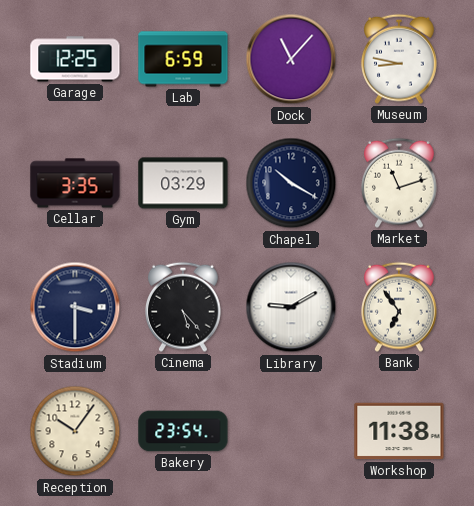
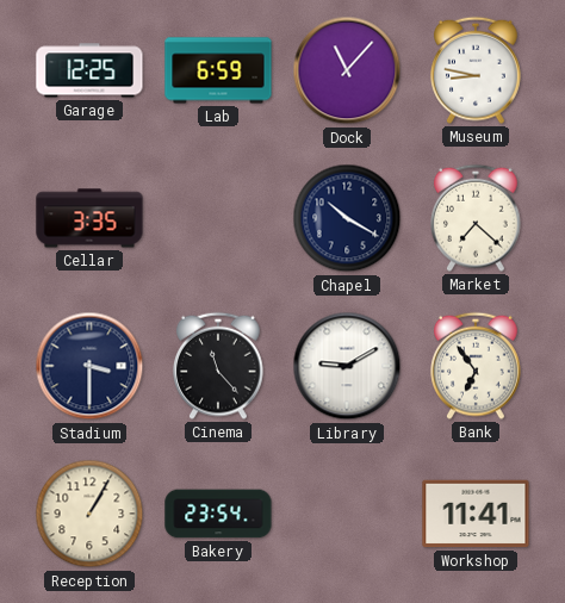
Gym: 03:29 -> none (183, 183)
Market: 11:12 -> 7:22 (477, 218)
Cinema: 5:23 -> 11:23 (219, 366)
Reception: 10:06 -> 1:05 (89, 514)
Workshop: 11:38 -> 11:41 (476, 514)
